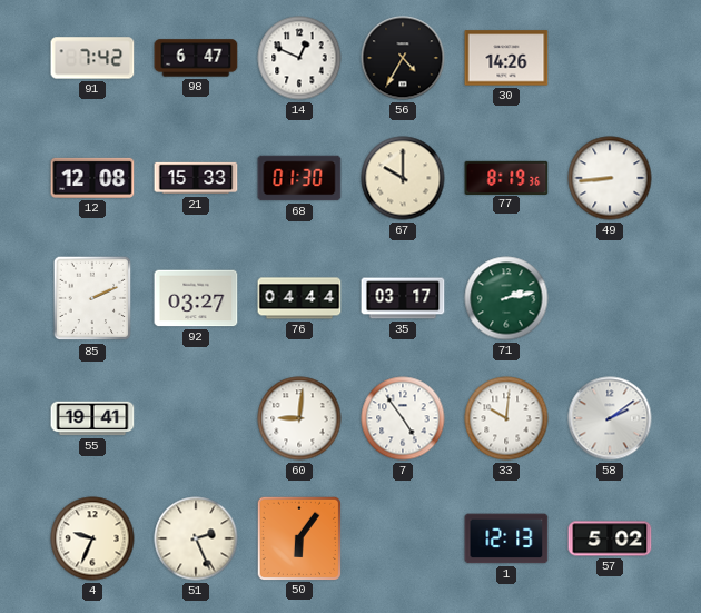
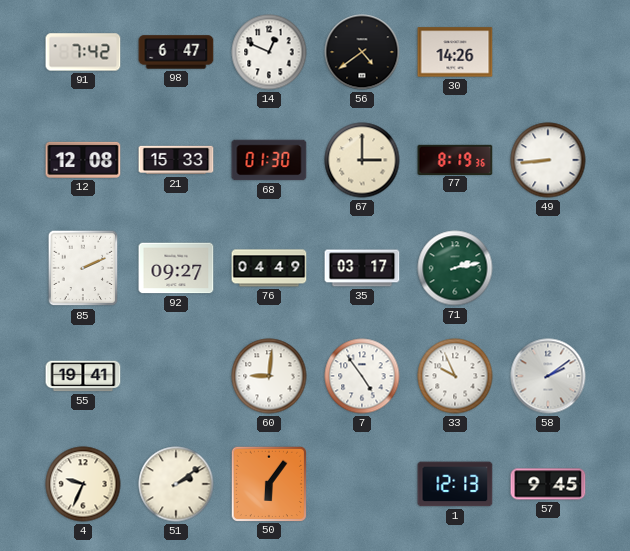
56: 4:35 -> 4:39 (362, 52)
67: 10:00 -> 3:00 (362, 160)
92: 03:27 -> 09:27 (176, 268)
76: 04:44 -> 04:49 (269, 268)
33: 10:01 -> 9:56 (455, 376)
51: 2:26 -> 2:09 (176, 484)
57: 5:02 -> 9:45 (548, 484)
